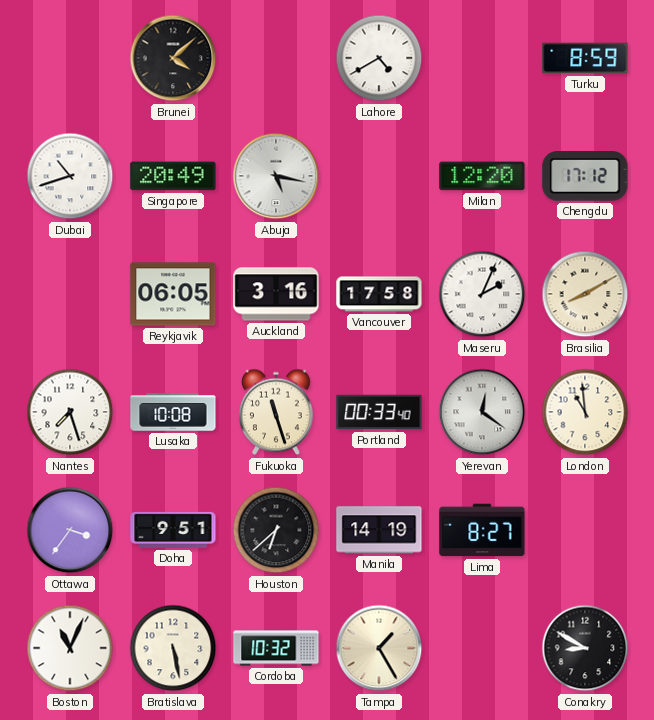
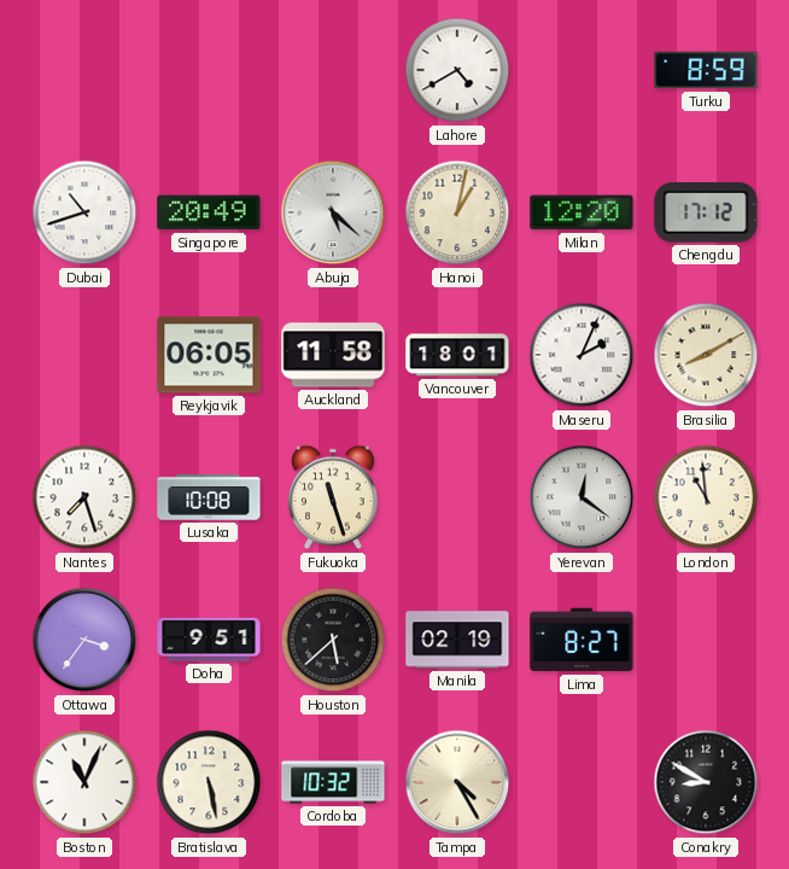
Brunei: 4:08 -> none (173, 58)
Abuja: 5:17 -> 5:22 (333, 212)
Hanoi: none -> 1:02 (457, 212)
Auckland: 3:16 -> 11:58 (333, 355)
Vancouver: 17:58 -> 18:01 (457, 355)
Portland: 00:33 -> none (379, 412)
Houston: 6:38 -> 5:38 (333, 640)
Manila: 14:19 -> 02:19 (457, 640)
Tampa: 1:25 -> 4:25 (457, 782)
